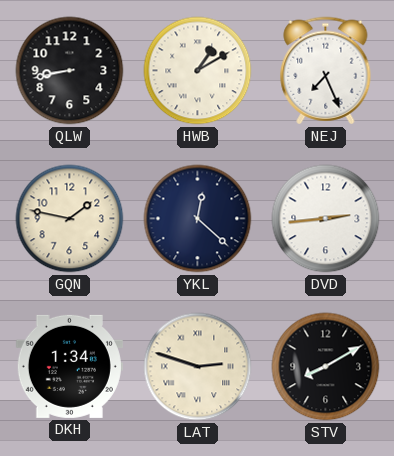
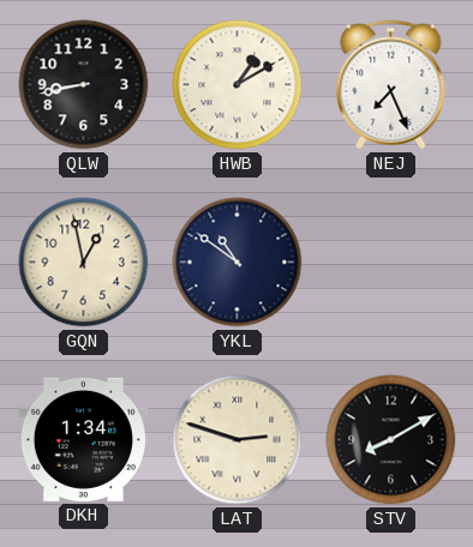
GQN: 1:47 -> 12:58 (84, 263)
YKL: 12:22 -> 10:51 (238, 263)
DVD: 2:44 -> none (326, 219)
